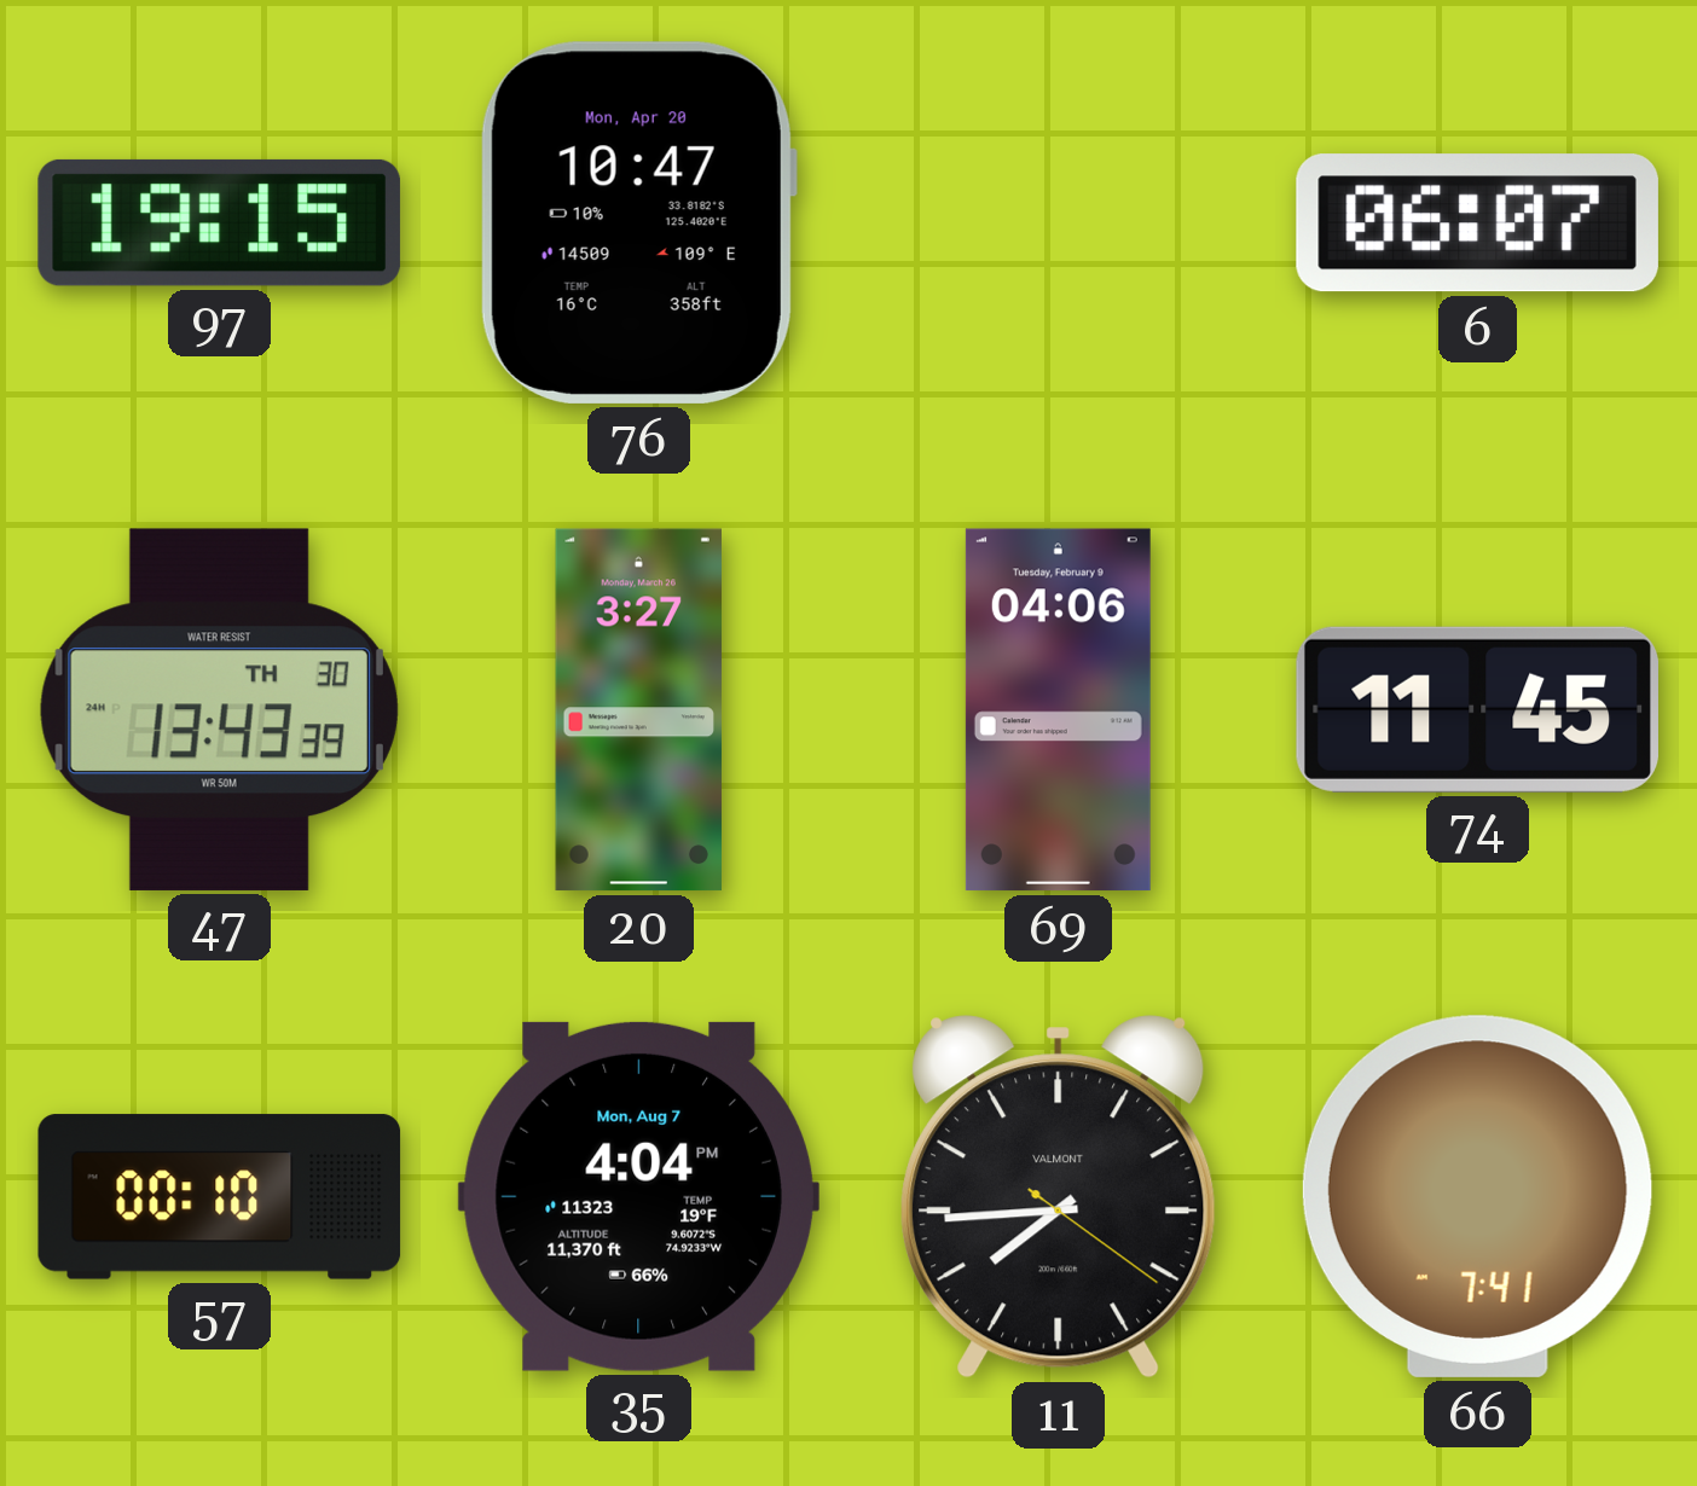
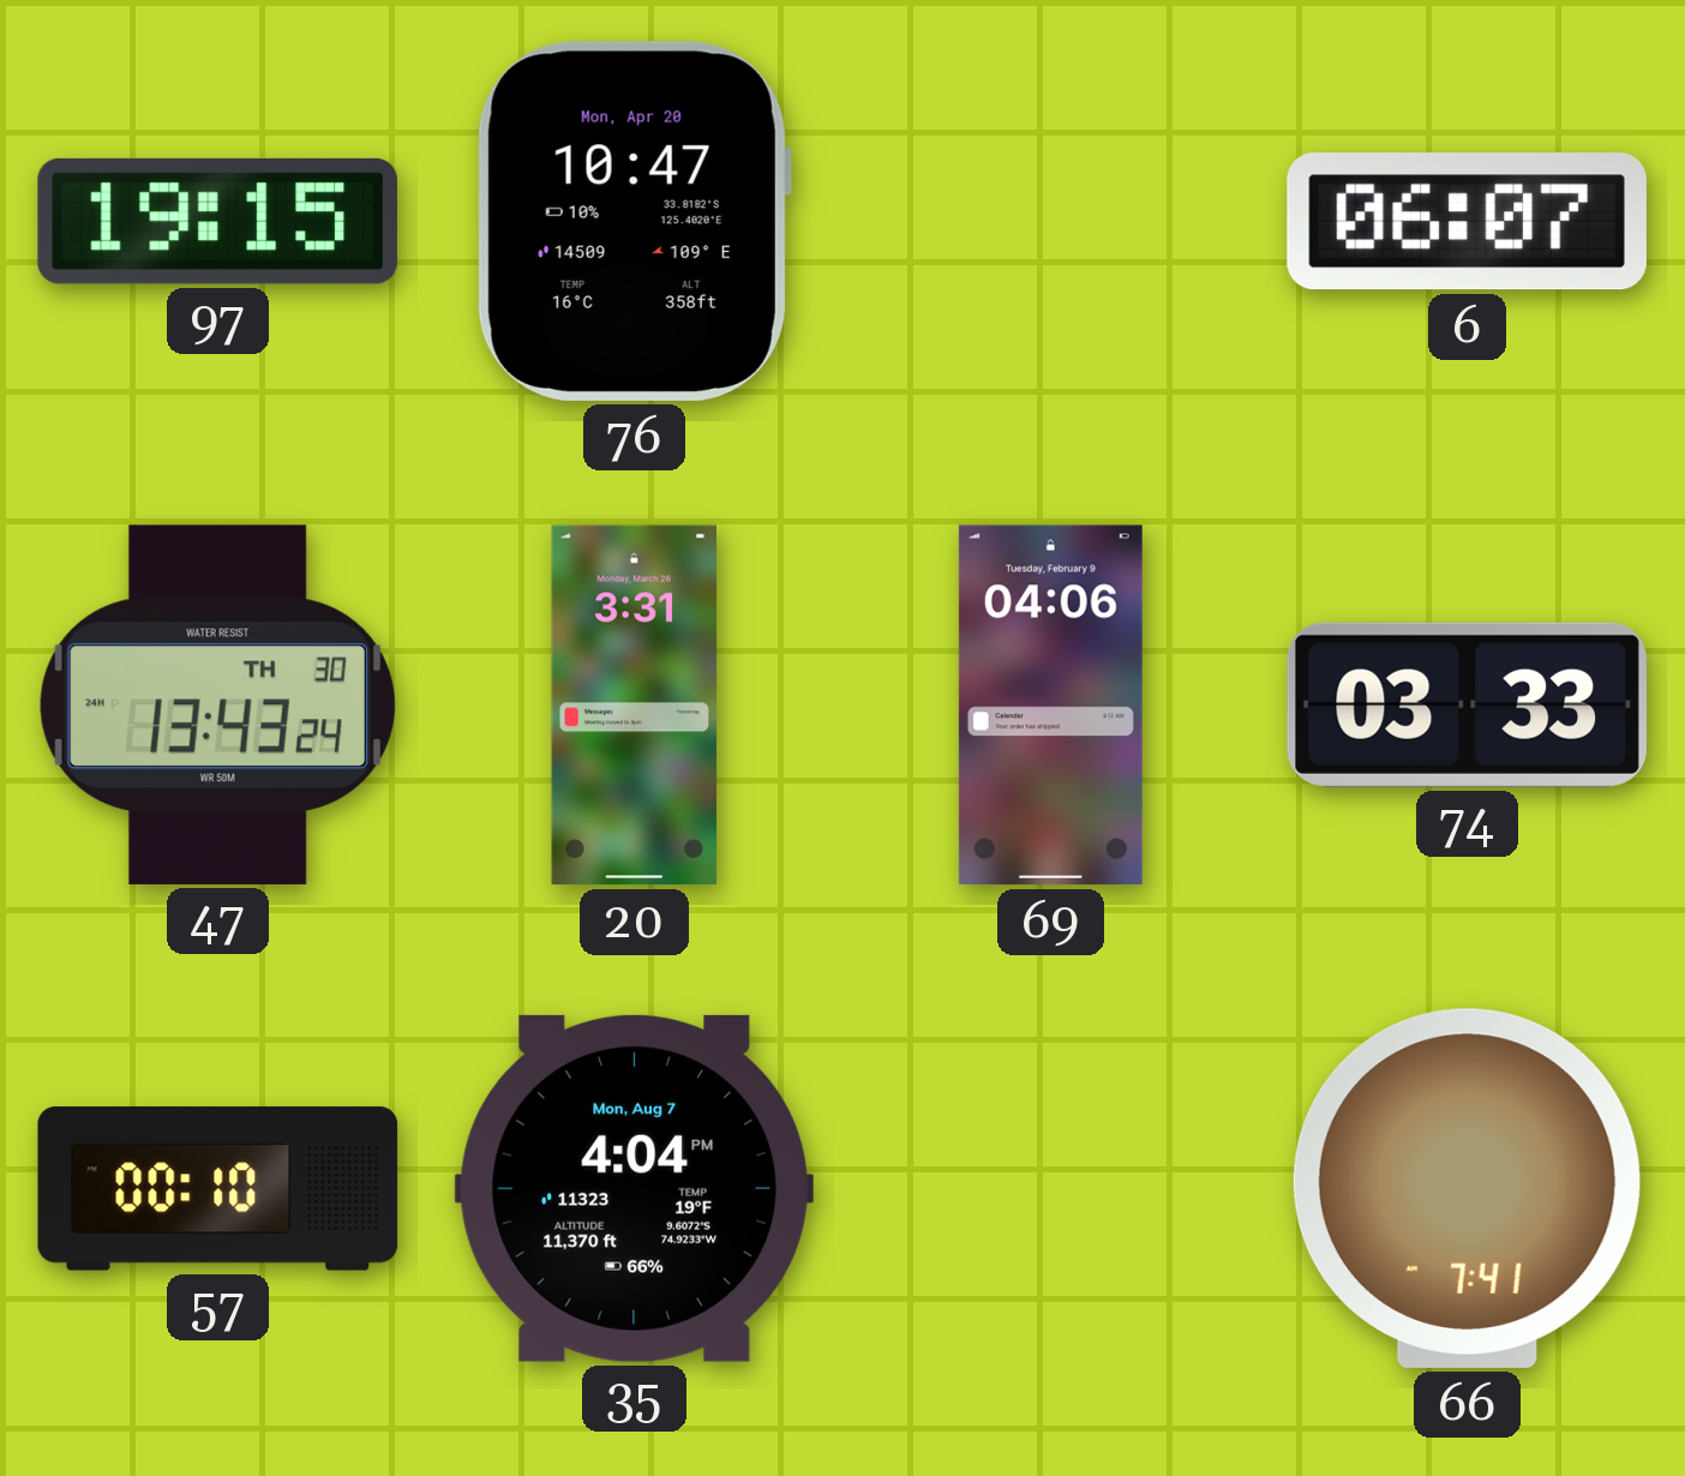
47: 13:43:39 -> 13:43:24 (217, 704)
20: 3:27 -> 3:31 (634, 706)
74: 11:45 -> 03:33 (1467, 704)
11: 7:44 -> none (1059, 1197)
